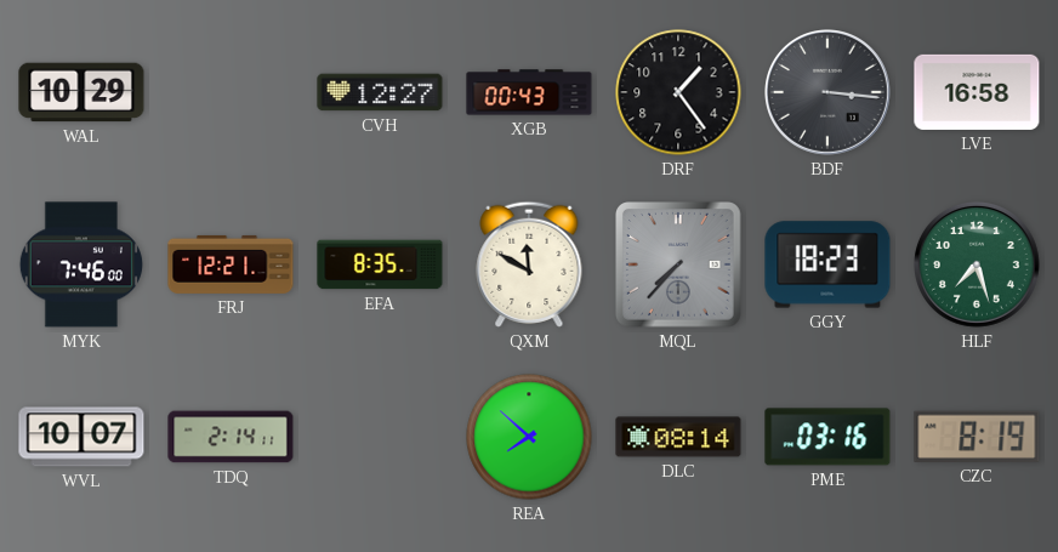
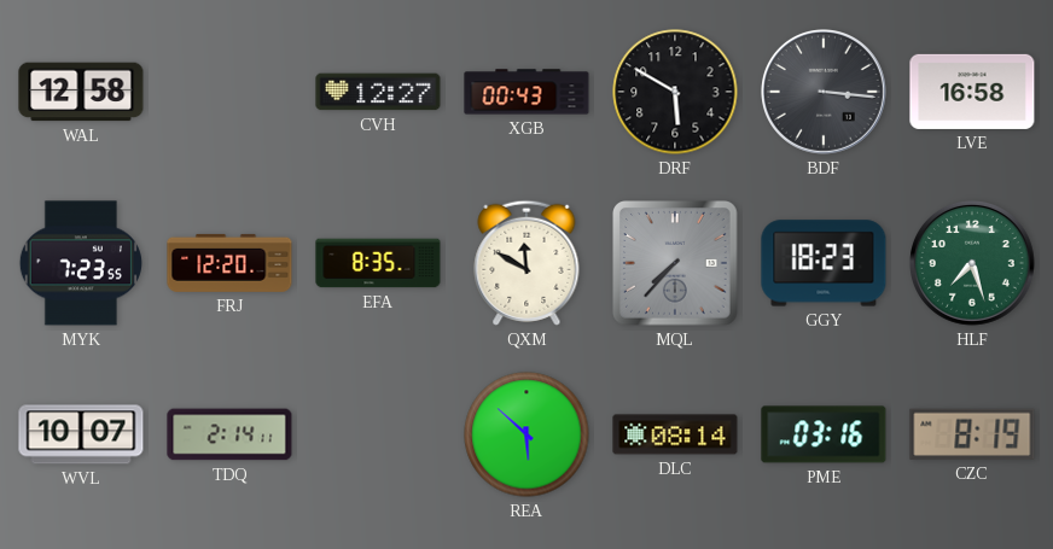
WAL: 10:29 -> 12:58 (81, 92)
DRF: 1:24 -> 5:50 (675, 92)
MYK: 7:46 -> 7:23 (81, 263)
FRJ: 12:21 -> 12:20 (229, 263)
REA: 7:52 -> 5:52 (526, 434)
